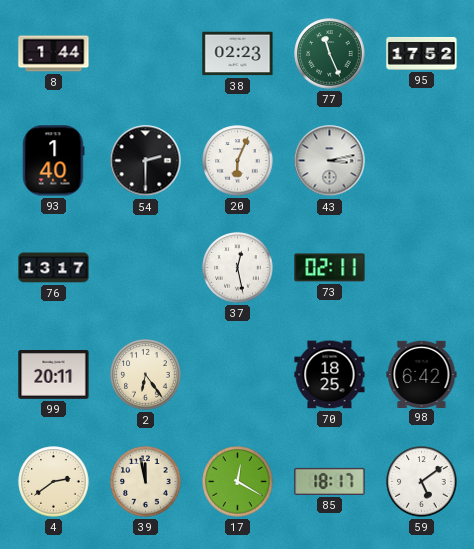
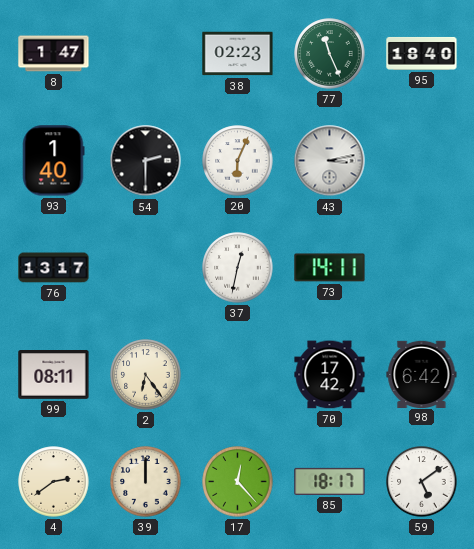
8: 1:44 -> 1:47 (54, 54)
95: 17:52 -> 18:40 (422, 53)
37: 12:28 -> 12:32 (238, 268)
73: 02:11 -> 14:11 (330, 268)
99: 20:11 -> 08:11 (54, 375)
70: 18:25 -> 17:42 (330, 375)
39: 11:58 -> 12:00 (146, 482)
17: 12:20 -> 12:23 (238, 482)
